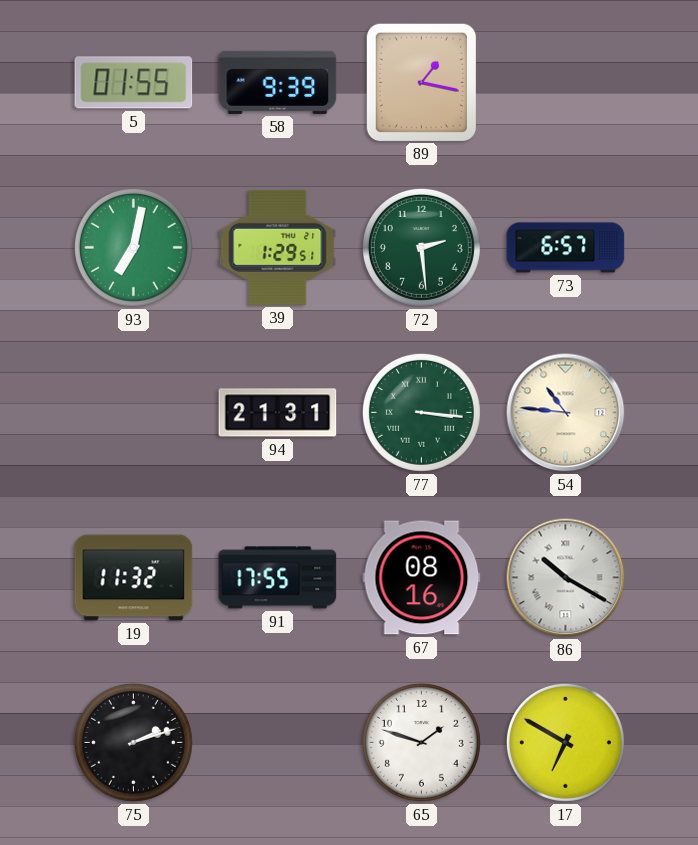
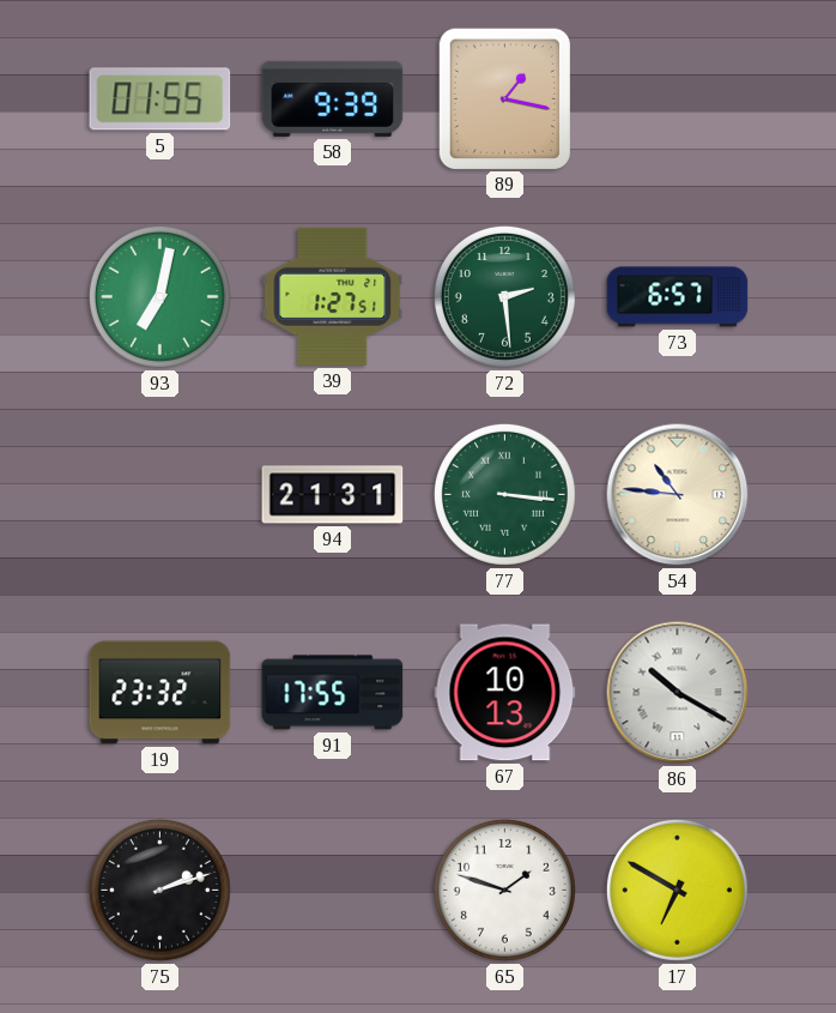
39: 1:29 -> 1:27 (333, 296)
19: 11:32 -> 23:32 (160, 693)
67: 08:16 -> 10:13 (505, 693)
